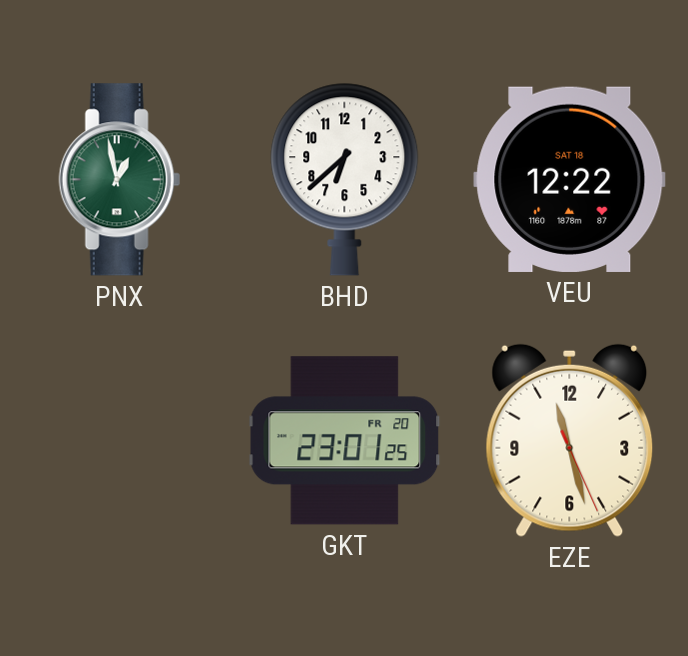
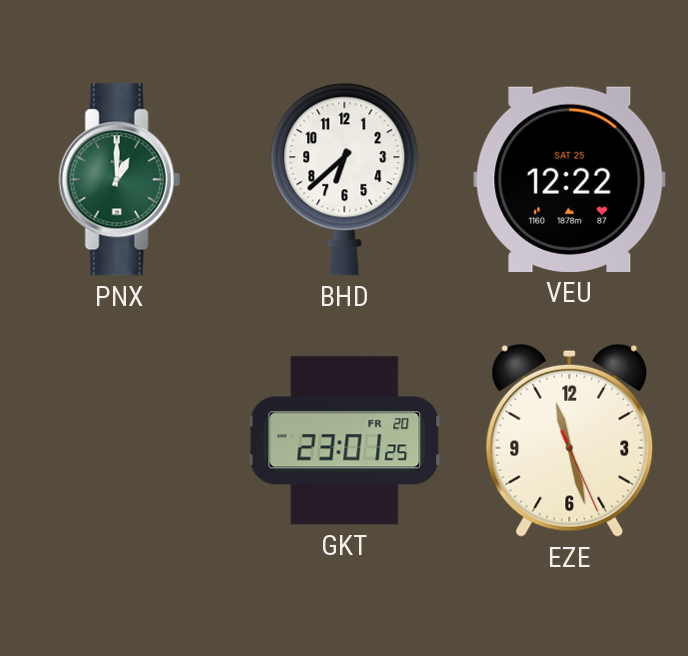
PNX: 12:58 -> 1:00 (119, 180)
VEU date: SAT 18 -> SAT 25 (570, 179)
